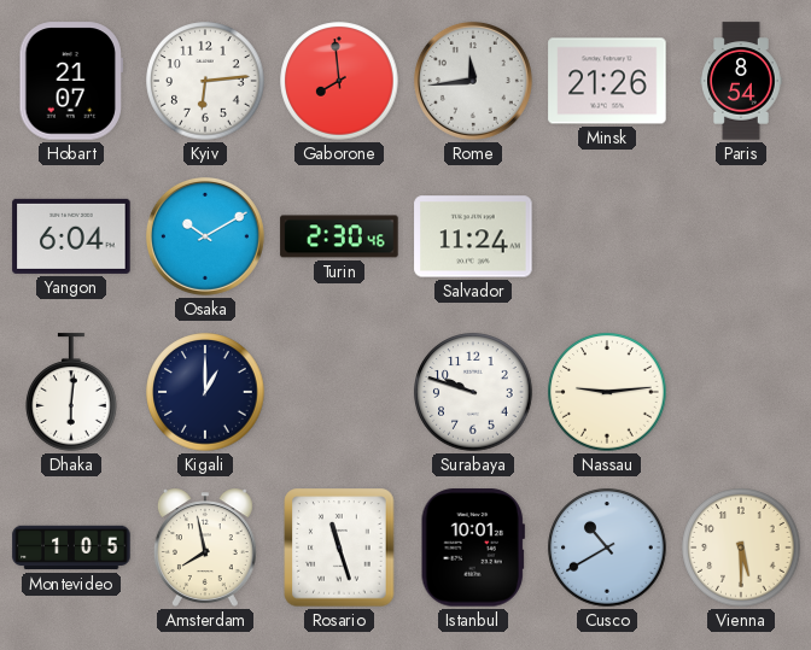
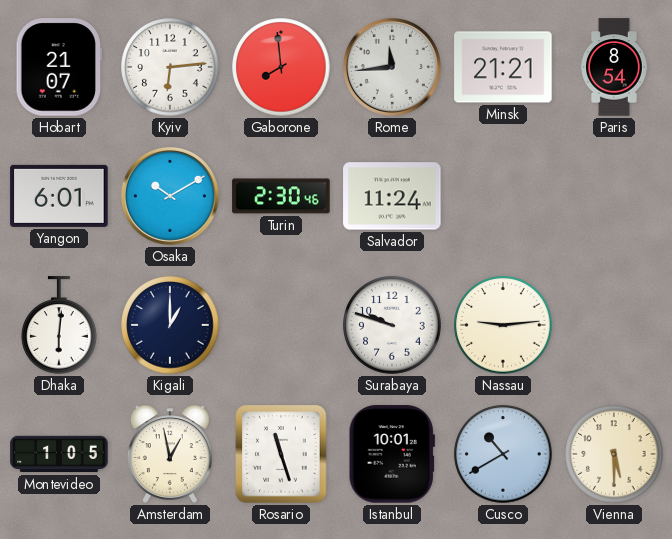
Minsk: 21:26 -> 21:21 (503, 67)
Yangon: 6:04 -> 6:01 (59, 196)
Amsterdam: 7:58 -> 12:58 (170, 454)
